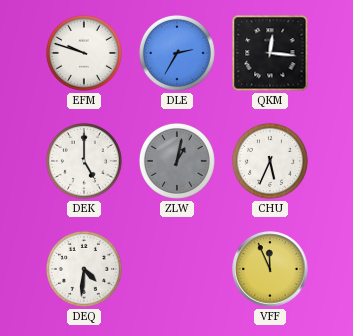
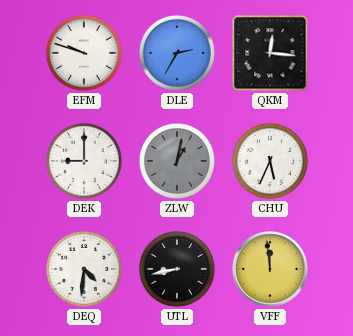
DEK: 5:00 -> 9:00 (84, 161)
UTL: none -> 8:43 (177, 269)
VFF: 11:56 -> 11:59 (270, 269)
